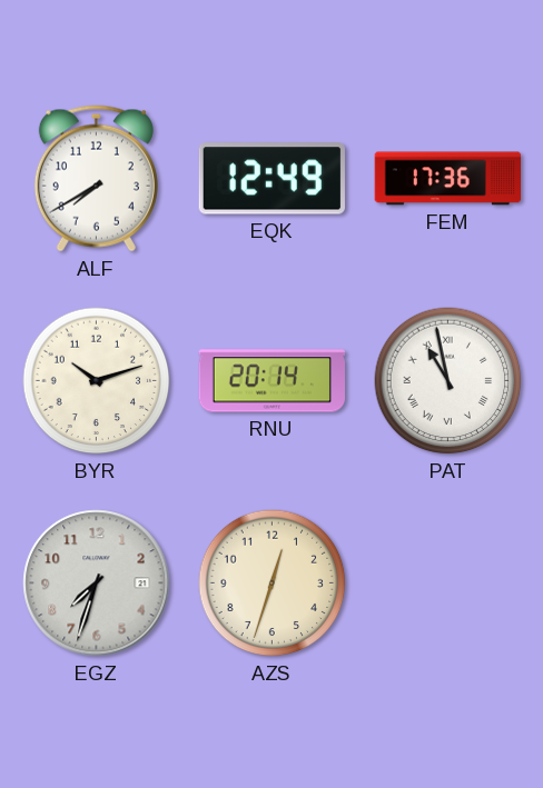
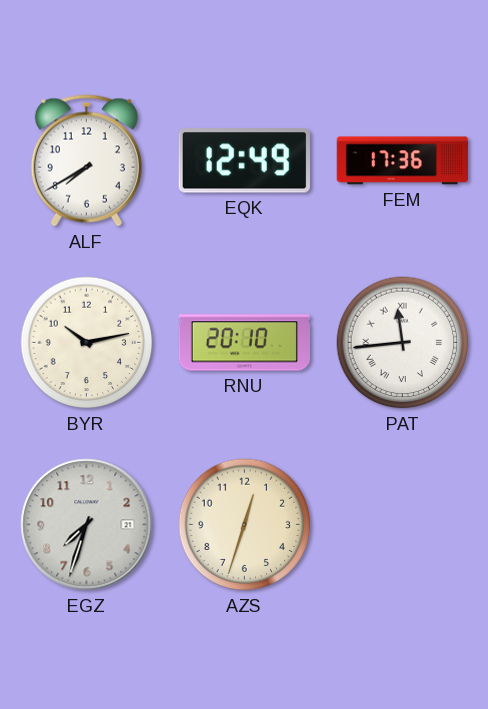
BYR: 10:12 -> 10:13 (87, 343)
RNU: 20:14 -> 20:10 (244, 343)
PAT: 10:58 -> 11:44 (403, 343)
